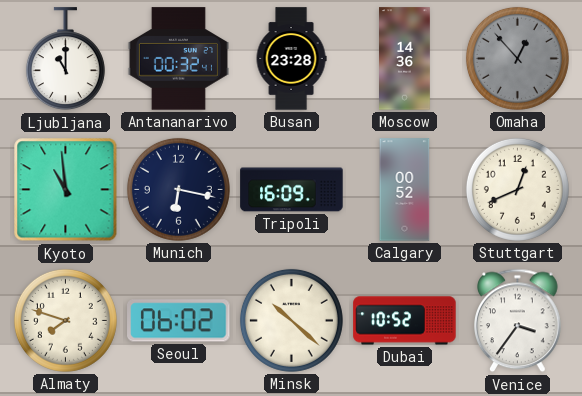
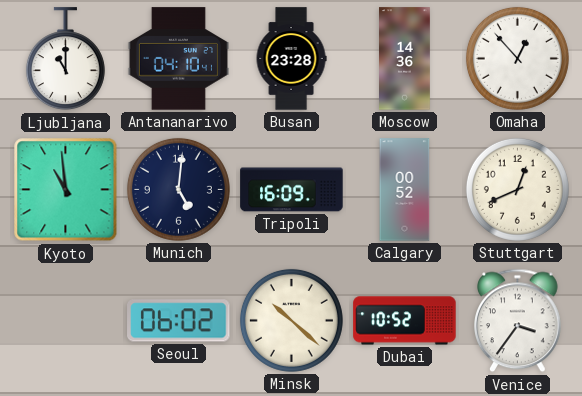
Antananarivo: 00:32 -> 04:10 (178, 59)
Omaha dial: grey -> white (517, 58)
Munich: 6:17 -> 5:01 (178, 189)
Almaty: 7:48 -> none (65, 320)
